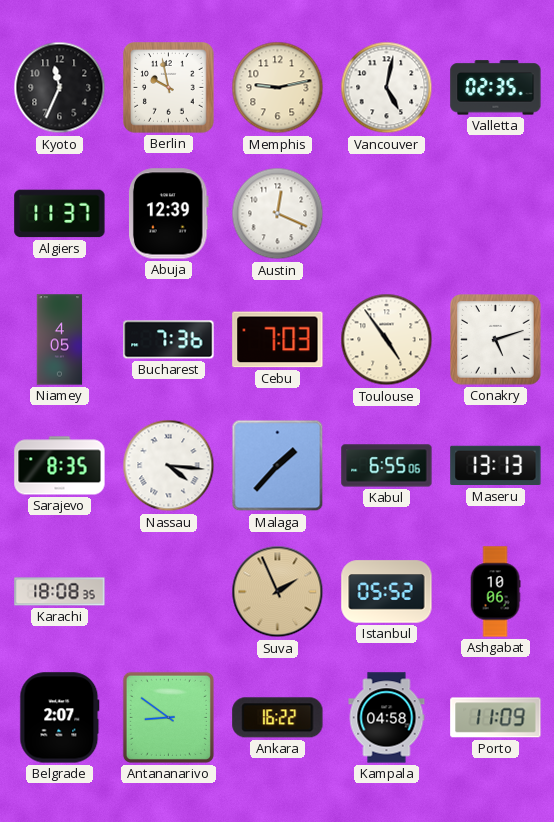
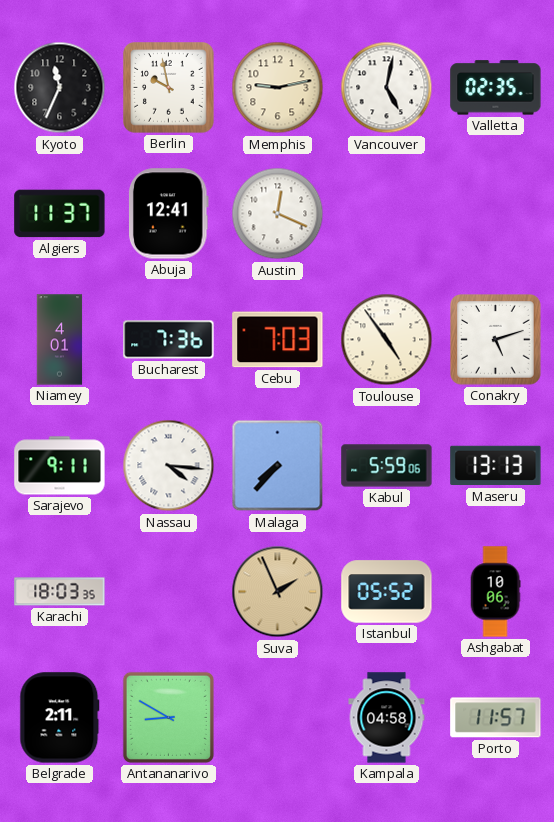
Abuja: 12:39 -> 12:41 (168, 214)
Niamey: 4:05 -> 4:01 (60, 340)
Sarajevo: 8:35 -> 9:11 (60, 466)
Malaga: 1:37 -> 7:37 (278, 466)
Kabul: 6:55 -> 5:59 (387, 466)
Karachi: 18:08 -> 18:03 (60, 592)
Belgrade: 2:07 -> 2:11 (60, 718)
Antananarivo: 8:51 -> 8:50 (168, 717)
Ankara: 16:22 -> none (278, 718)
Porto: 11:09 -> 11:57 (496, 718)
